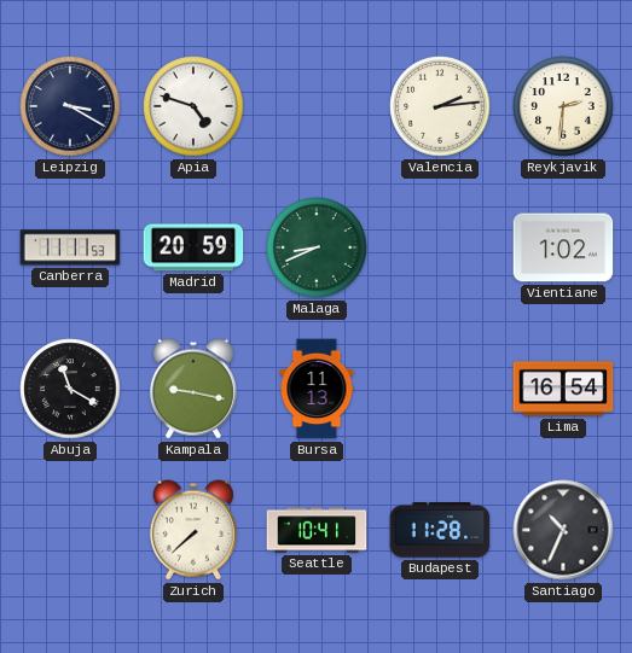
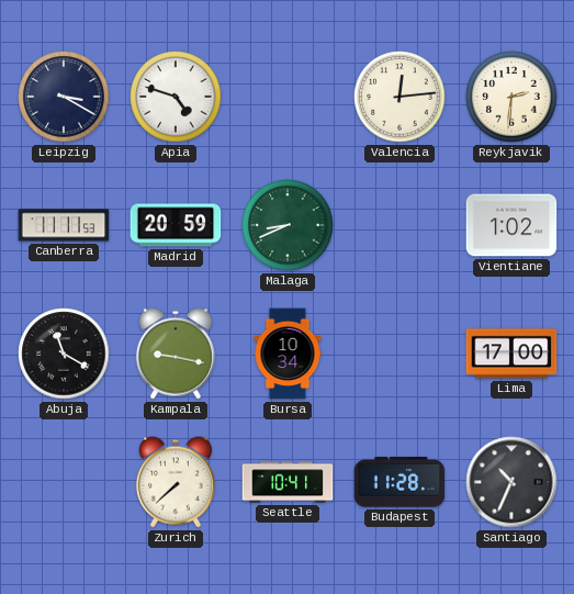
Valencia: 2:14 -> 12:14 (399, 97)
Bursa: 11:13 -> 10:34 (288, 354)
Lima: 16:54 -> 17:00 (511, 354)
